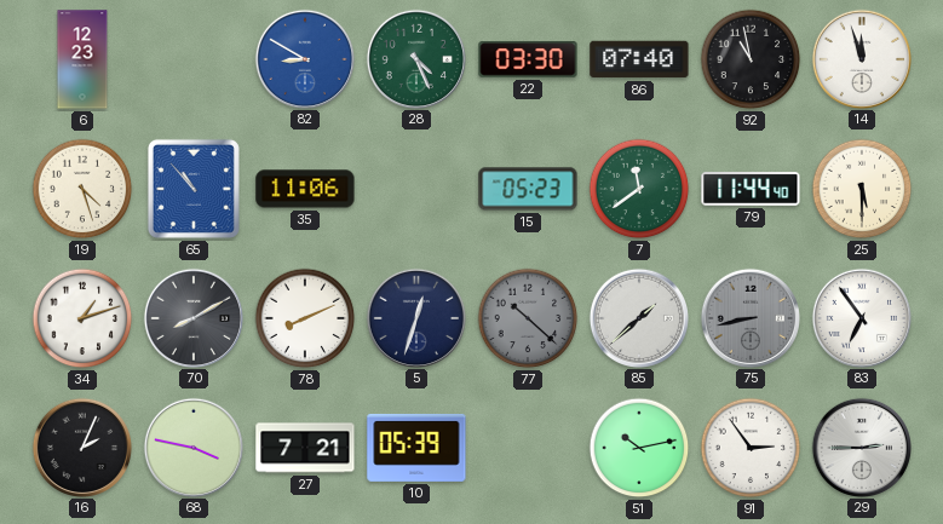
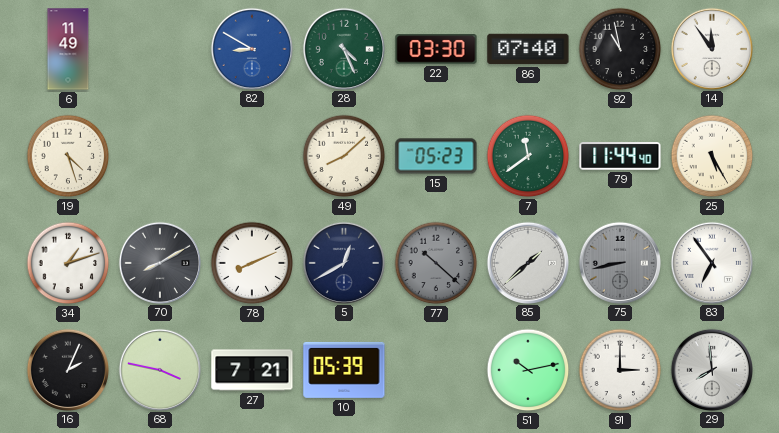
6: 12:23 -> 11:49 (68, 49)
14: 11:57 -> 11:54 (711, 48)
65: 10:53 -> none (194, 189)
35: 11:06 -> none (305, 189)
49: none -> 8:08 (344, 156)
25: 5:30 -> 5:25 (712, 156)
5: 12:33 -> 12:40 (343, 262)
91: 2:54 -> 3:00 (620, 370)
29: 2:45 -> 7:59 (711, 369)
